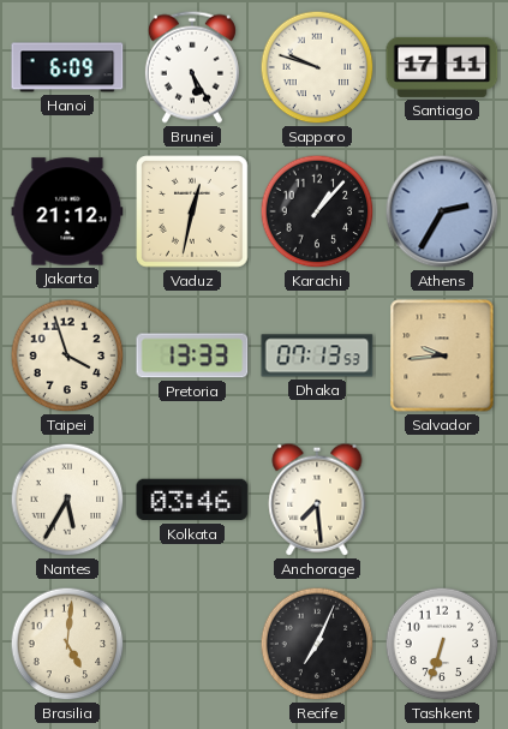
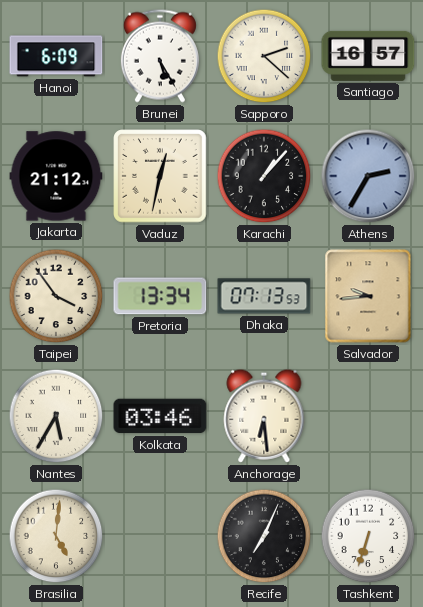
Sapporo: 9:48 -> 2:22 (264, 56)
Santiago: 17:11 -> 16:57 (368, 56)
Taipei: 3:57 -> 3:54 (56, 296)
Pretoria: 13:33 -> 13:34 (160, 296)
Anchorage: 7:29 -> 6:29 (264, 416)
